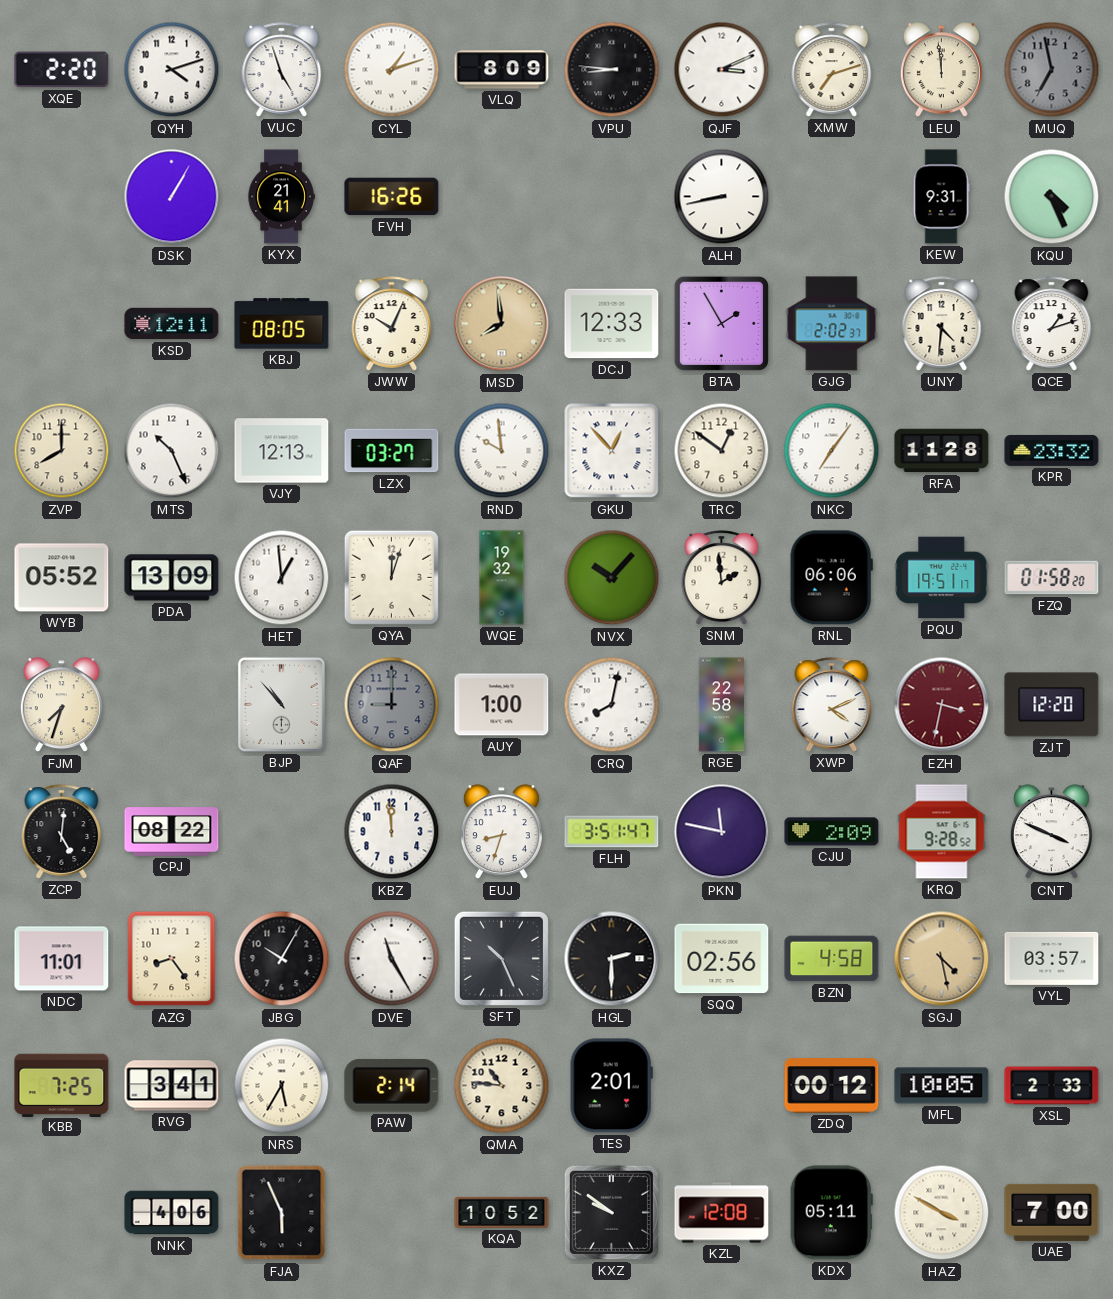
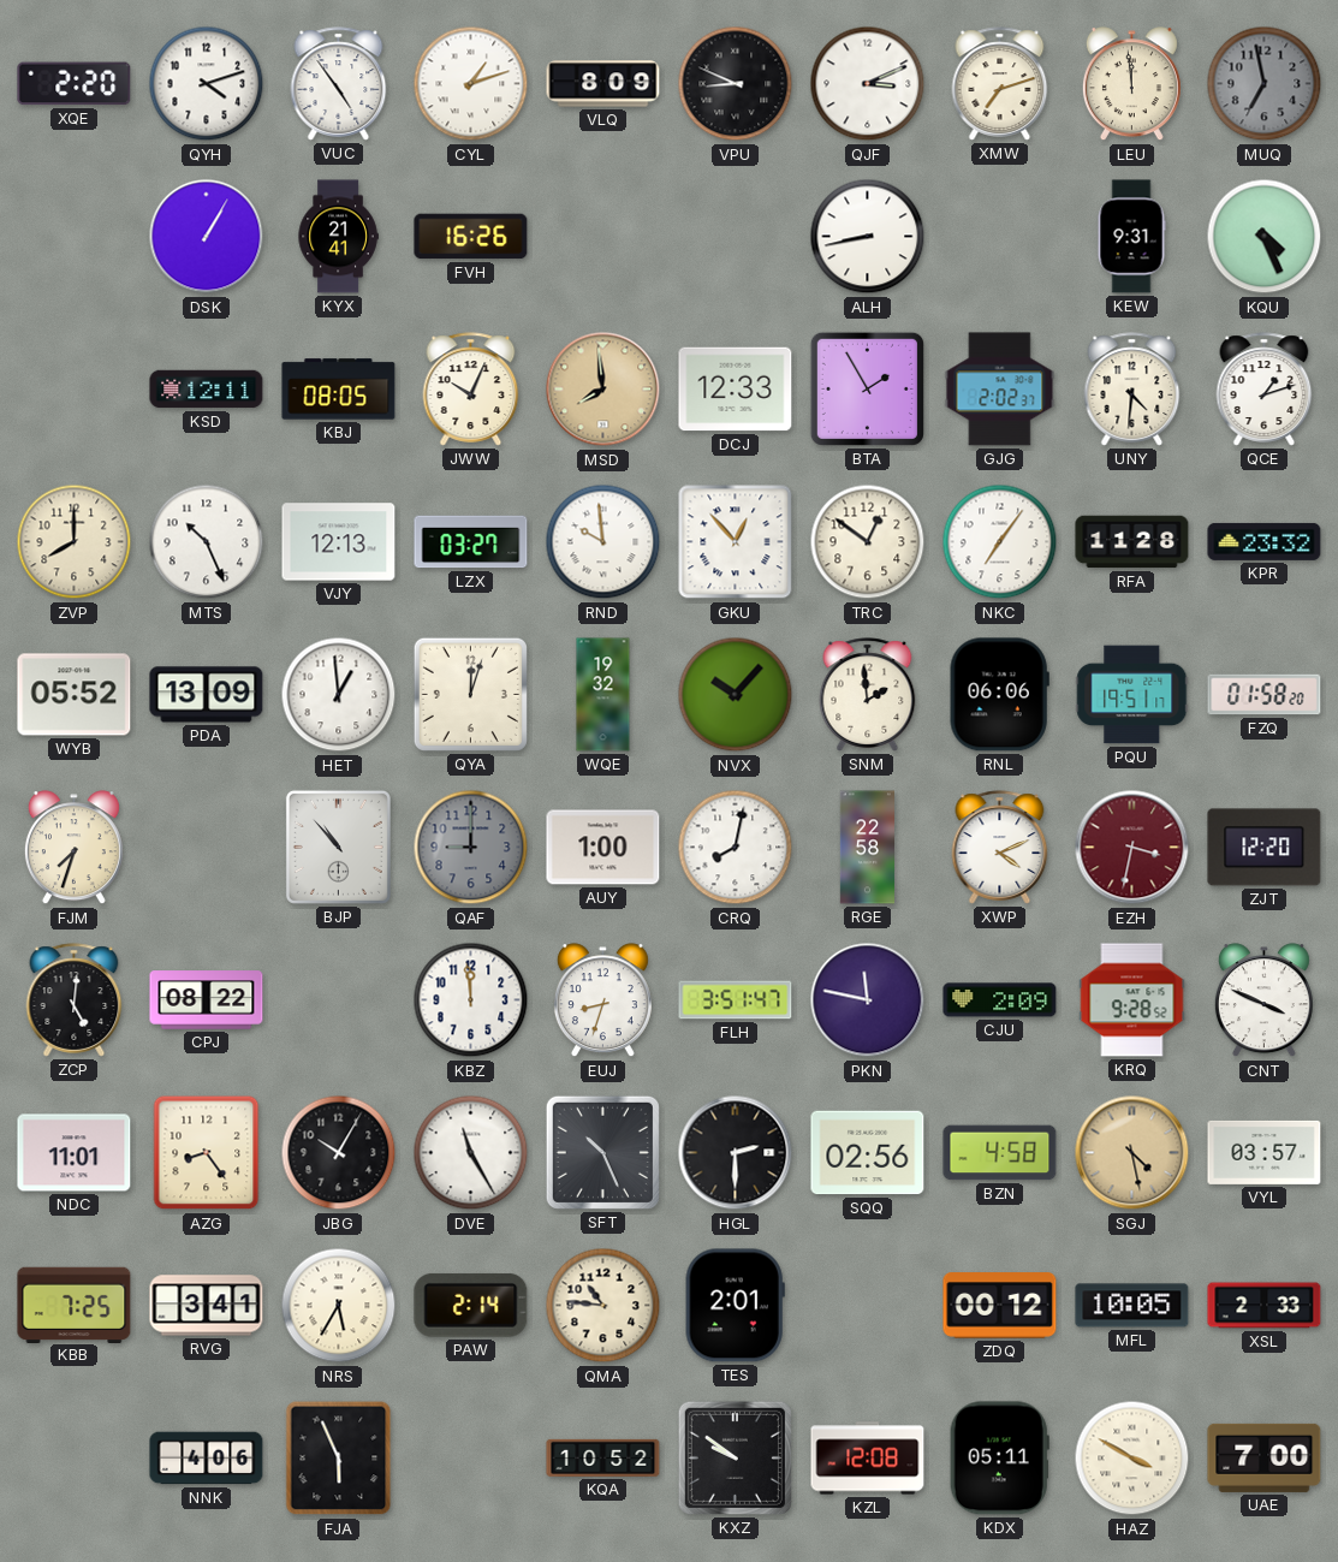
VUC: 4:57 -> 4:54 (339, 84)
VPU: 8:46 -> 8:49 (736, 84)
